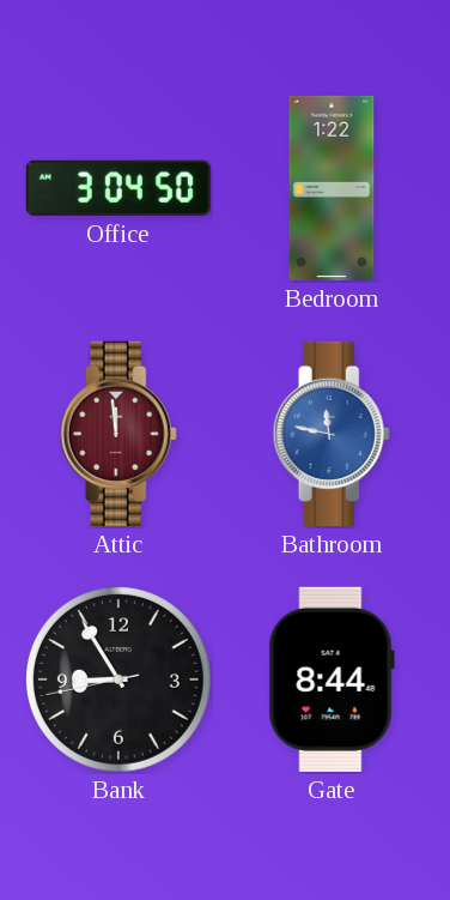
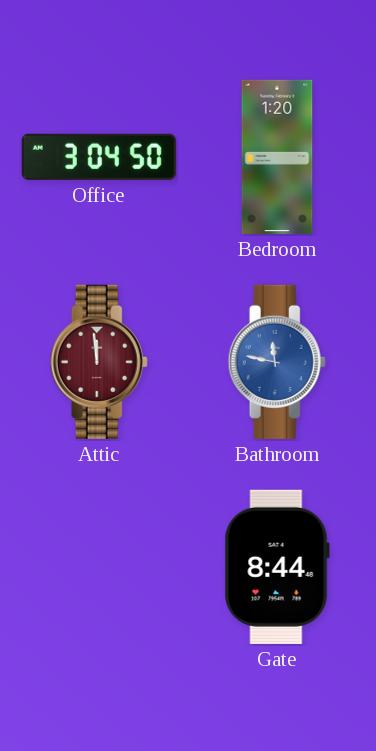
Bedroom: 1:22 -> 1:20 (277, 157)
Bank: 8:54 -> none (118, 679)
